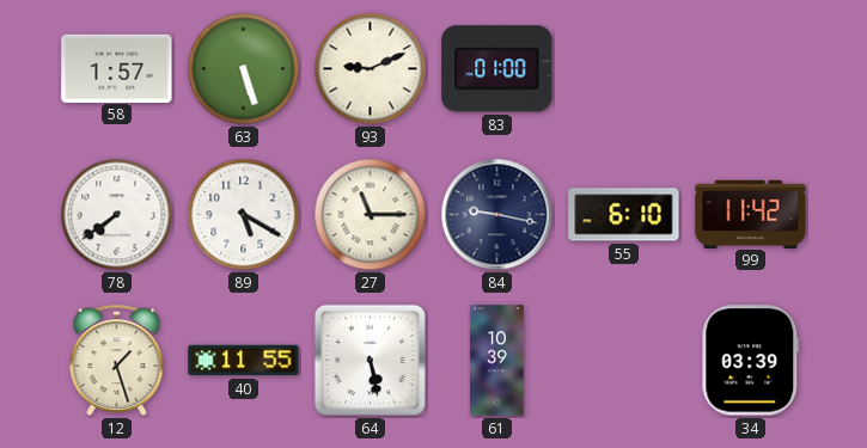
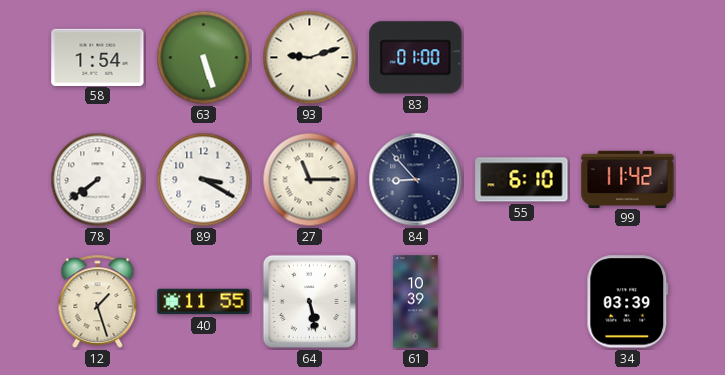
58: 1:57 -> 1:54 (98, 57)
93: 9:11 -> 9:12 (310, 58)
89: 5:20 -> 3:20 (204, 180)
84: 9:17 -> 8:53 (416, 180)
